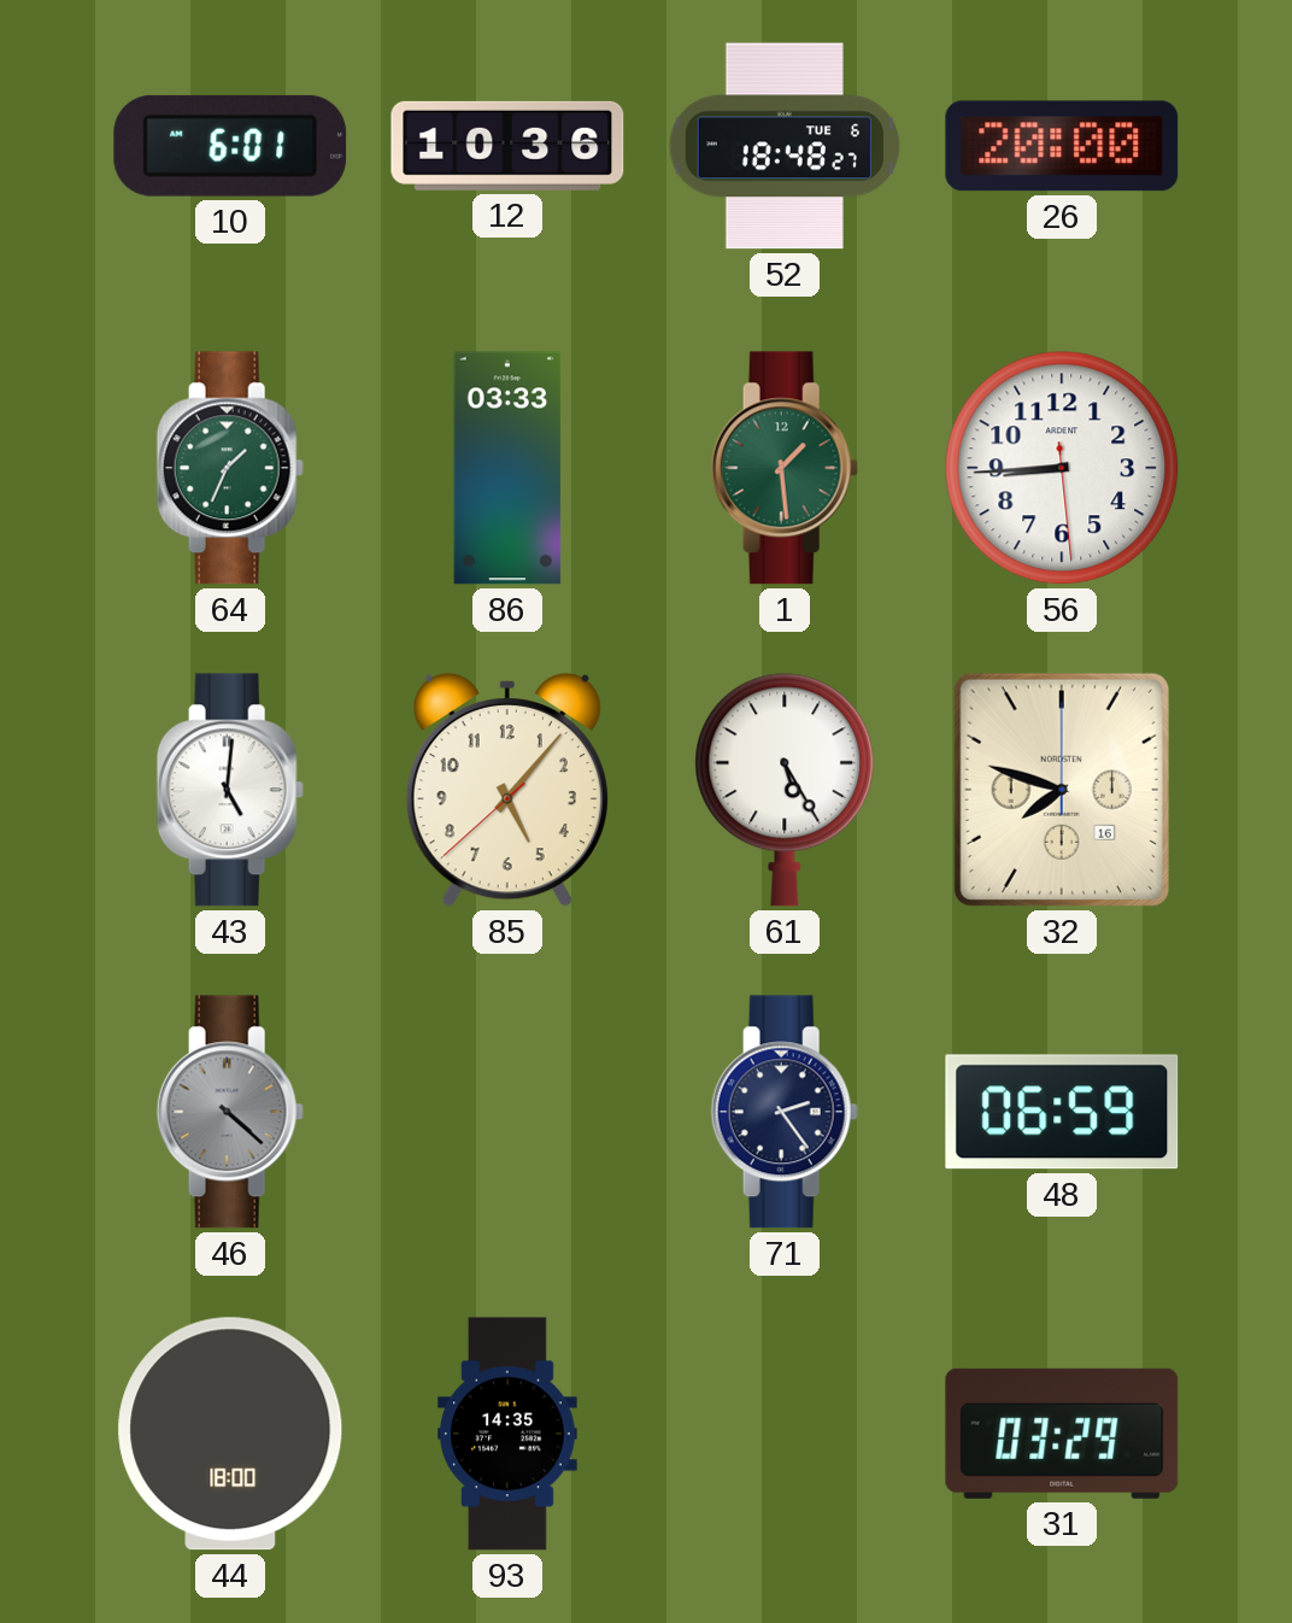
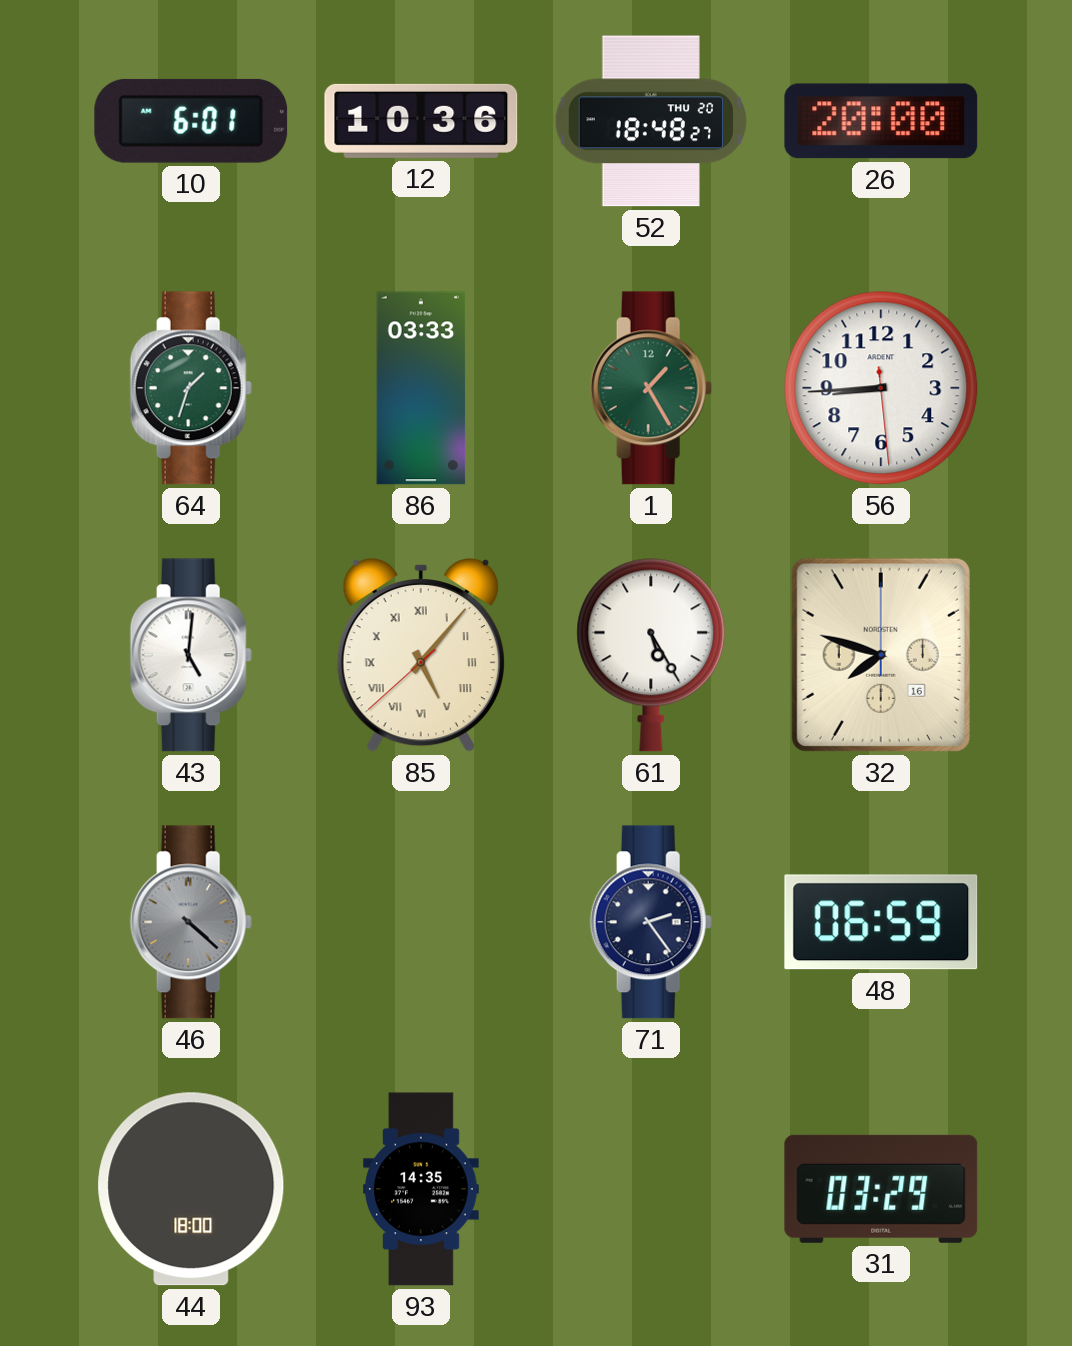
52 date: TUE 6 -> THU 20 (651, 121)
64: 1:34 -> 1:33 (191, 388)
1: 1:29 -> 1:25 (651, 388)
85 numerals: Arabic -> Roman (421, 655)
